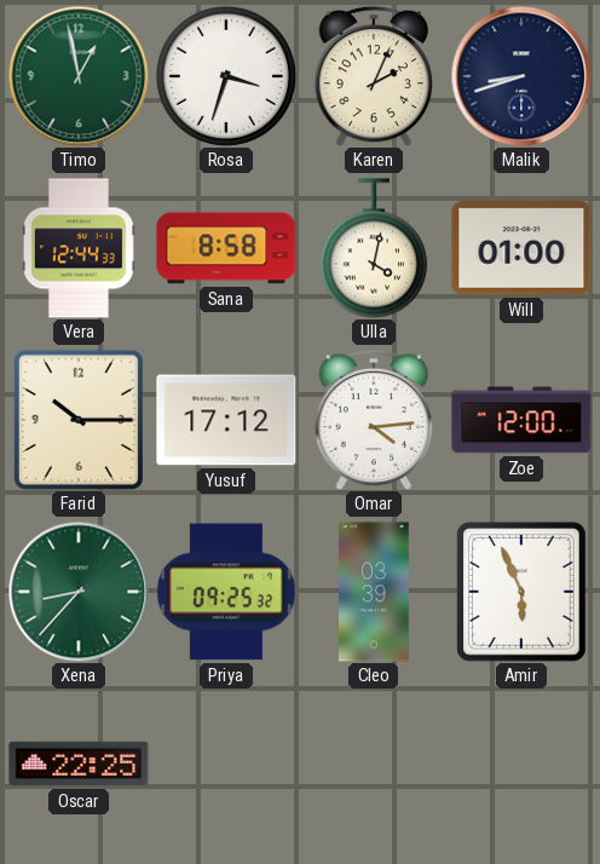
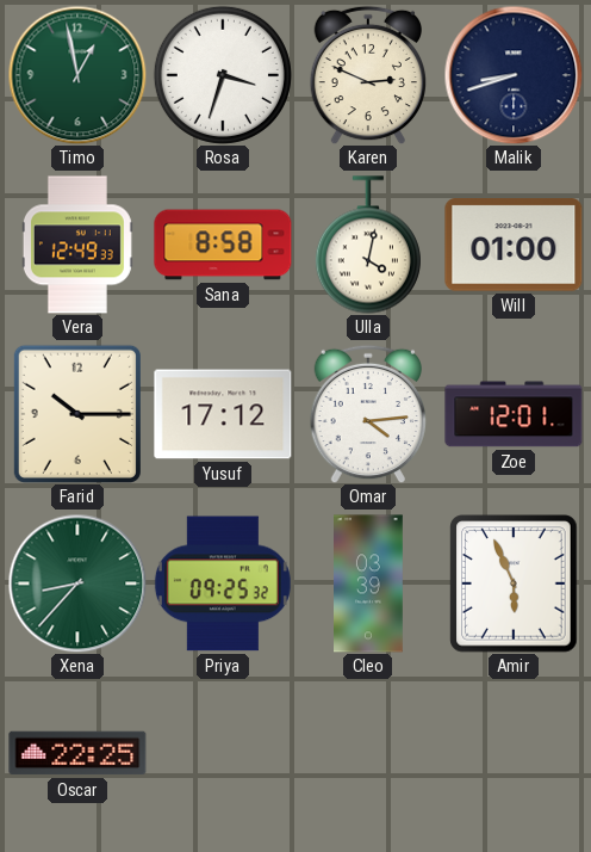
Karen: 2:04 -> 2:49 (367, 75)
Vera: 12:44 -> 12:49 (77, 245)
Zoe: 12:00 -> 12:01 (514, 414)
